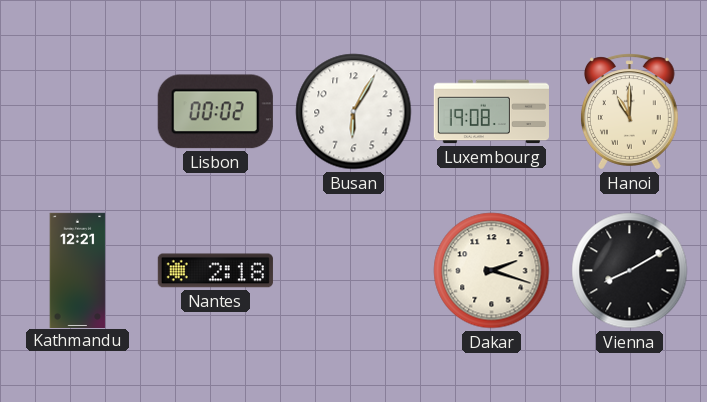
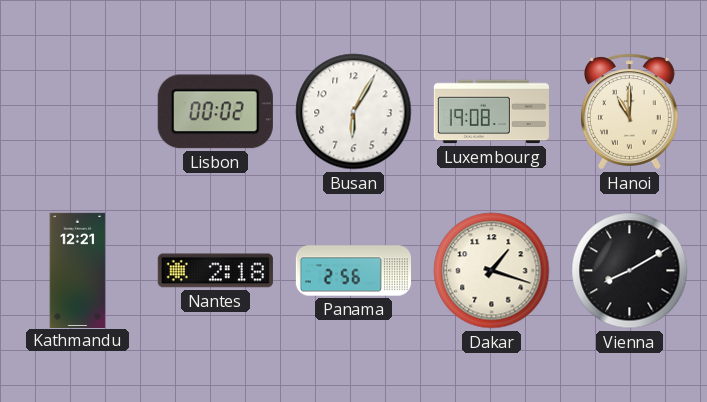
Panama: none -> 2:56 (353, 271)
Dakar: 2:18 -> 1:18 (492, 271)
